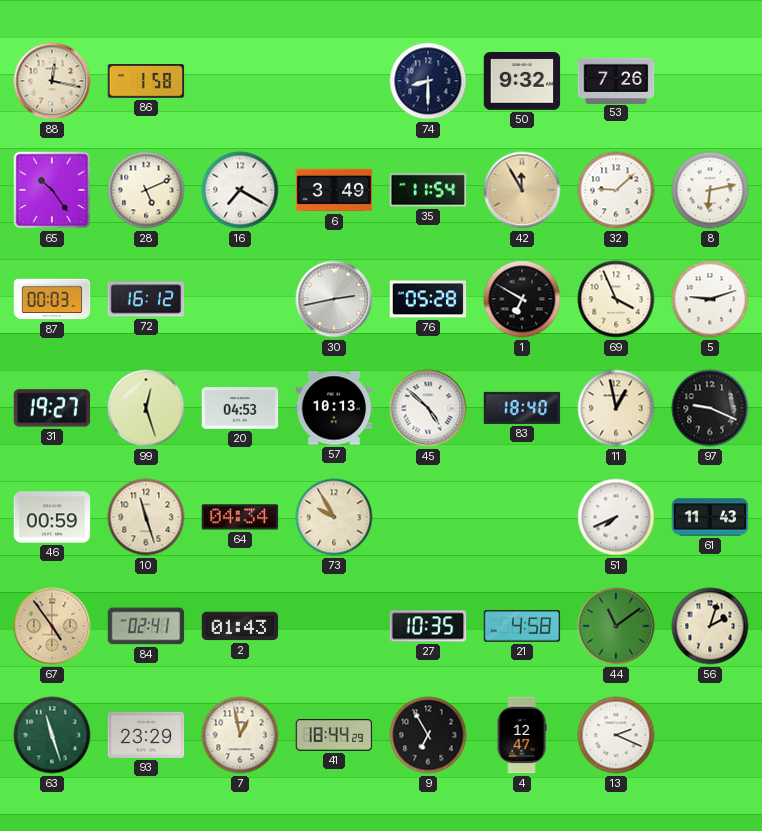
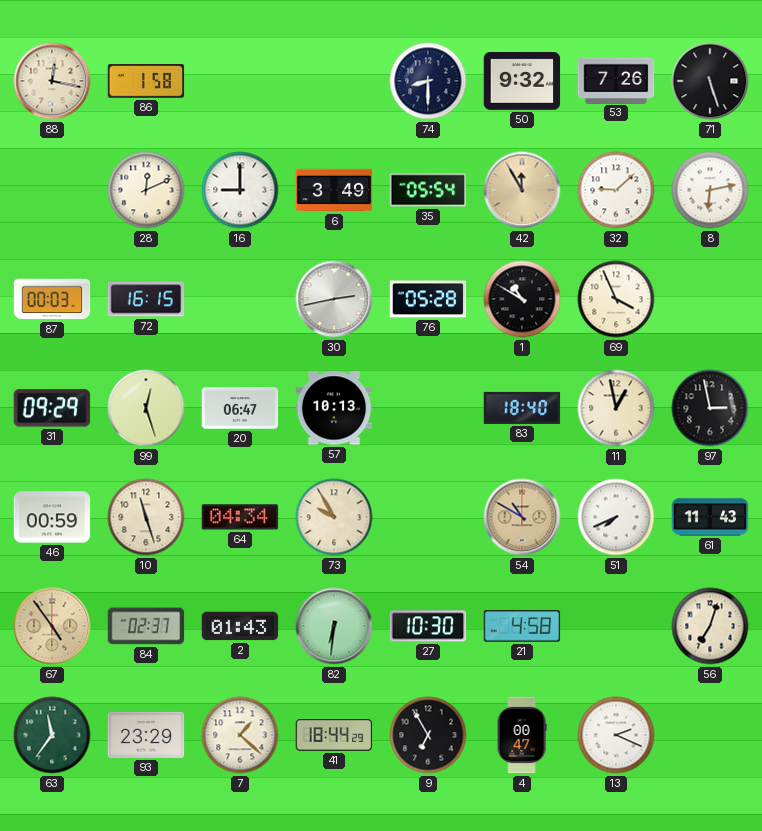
71: none -> 5:27 (710, 81)
65: 10:24 -> none (52, 190)
28: 5:11 -> 12:11 (146, 190)
16: 7:20 -> 9:00 (240, 190)
35: 11:54 -> 05:54 (428, 190)
72: 16:12 -> 16:15 (146, 299)
1: 6:50 -> 10:50 (522, 299)
5: 9:12 -> none (710, 299)
31: 19:27 -> 09:29 (52, 408)
20: 04:53 -> 06:47 (240, 408)
45: 4:52 -> none (428, 408)
97: 9:19 -> 2:58 (710, 408)
54: none -> 10:50 (522, 517)
84: 02:41 -> 02:37 (146, 626)
82: none -> 6:31 (334, 626)
27: 10:35 -> 10:30 (428, 626)
44: 11:09 -> none (616, 626)
56: 2:03 -> 7:03 (710, 626)
63: 11:27 -> 11:36 (52, 735)
7: 12:58 -> 1:22 (240, 735)
4: 12:47 -> 00:47 (522, 735)
